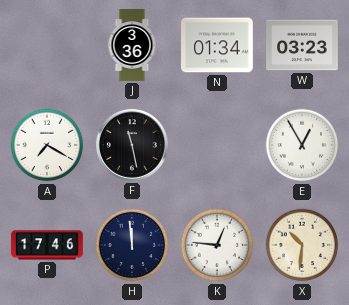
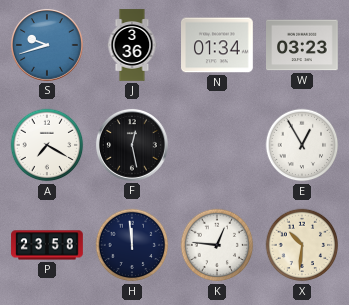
S: none -> 9:42 (47, 45)
F: 11:28 -> 12:28 (132, 145)
P: 17:46 -> 23:58 (47, 245)
